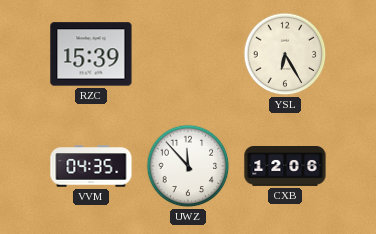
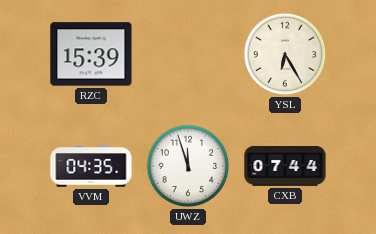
UWZ: 11:53 -> 11:57 (188, 166)
CXB: 12:06 -> 07:44 (285, 167)
